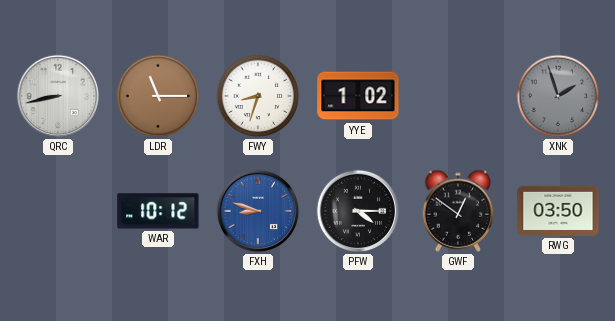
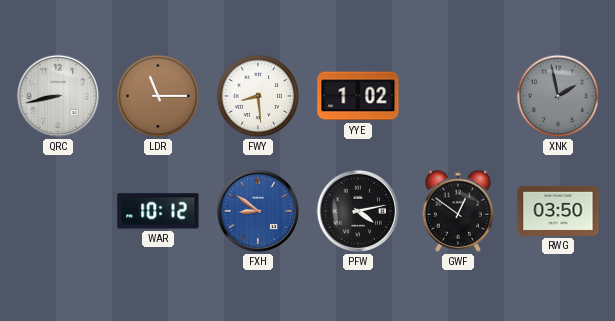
FWY: 8:33 -> 8:29 (258, 96)
XNK: 1:57 -> 1:58 (558, 96)
FXH: 8:48 -> 8:51 (258, 211)
PFW: 4:15 -> 4:13 (358, 211)
